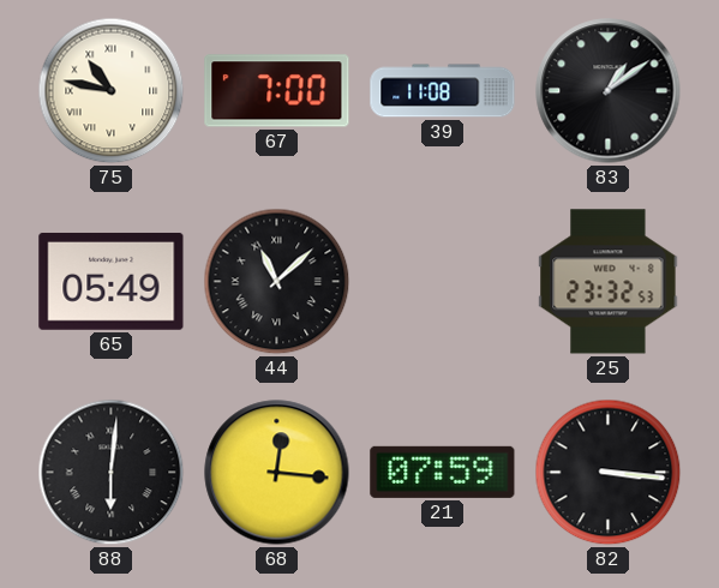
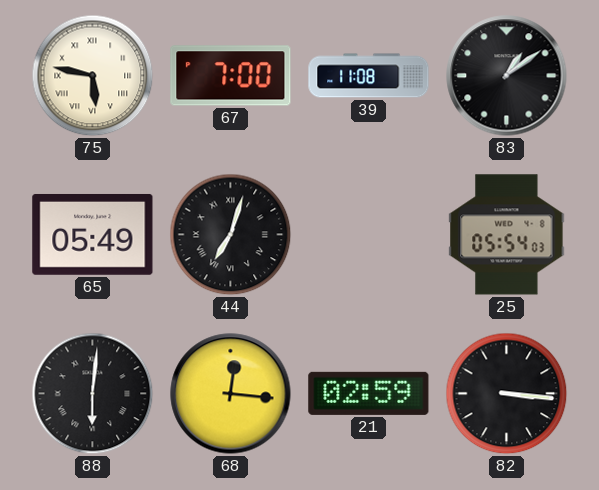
75: 10:47 -> 5:47 (93, 76)
44: 11:08 -> 7:03 (231, 235)
25: 23:32 -> 05:54 (507, 235)
21: 07:59 -> 02:59 (369, 393)
